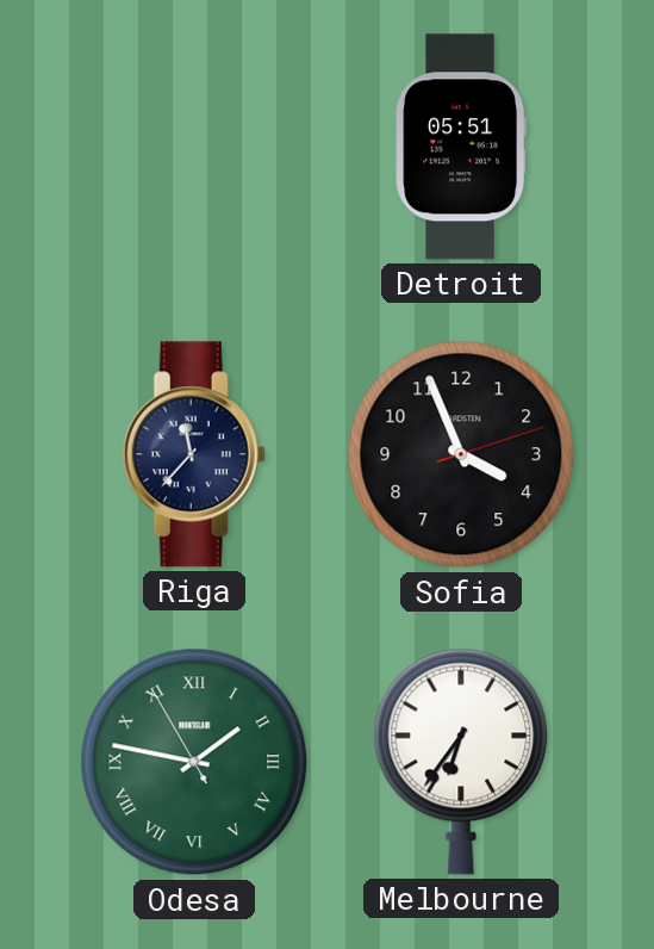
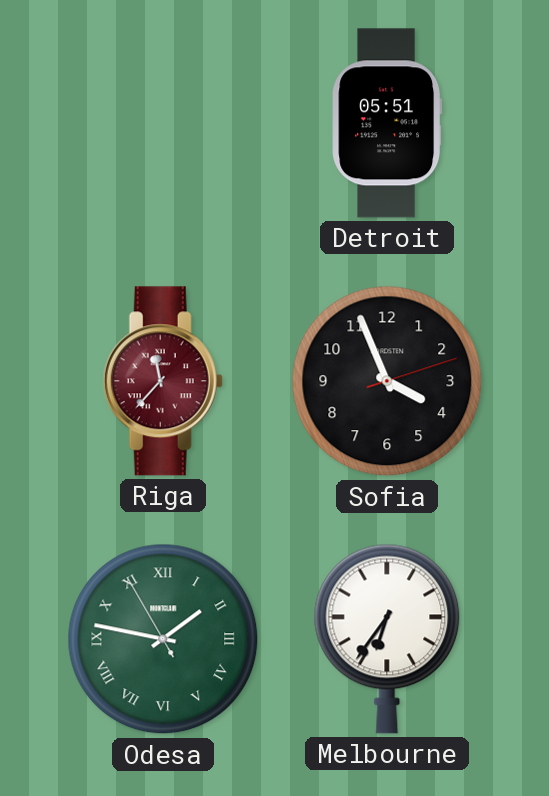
Riga dial: navy -> burgundy (163, 381)
